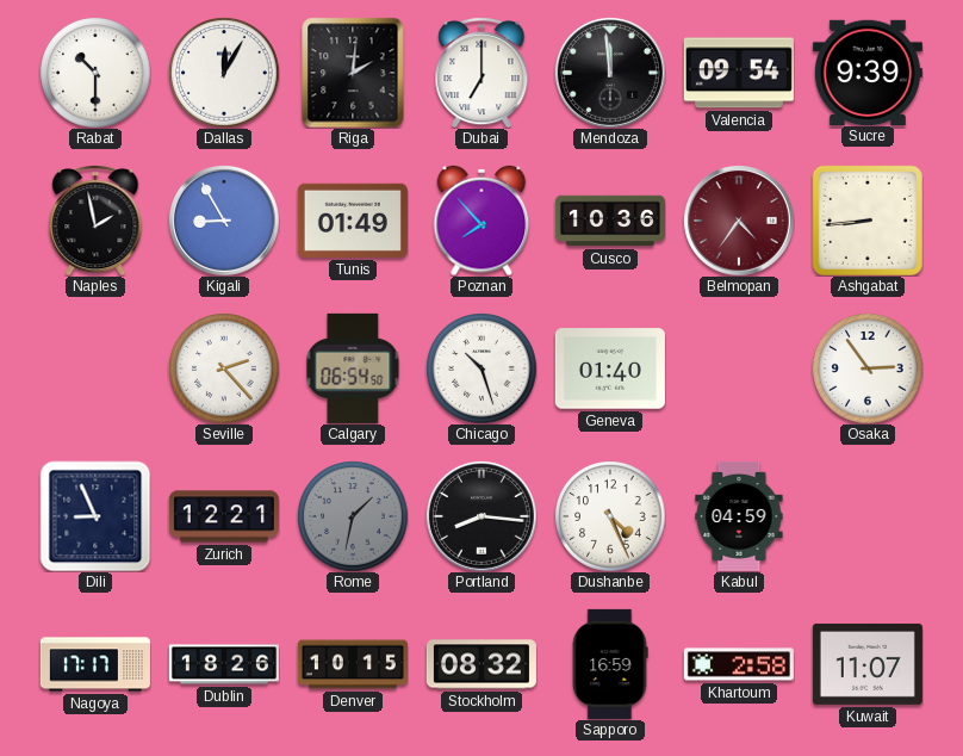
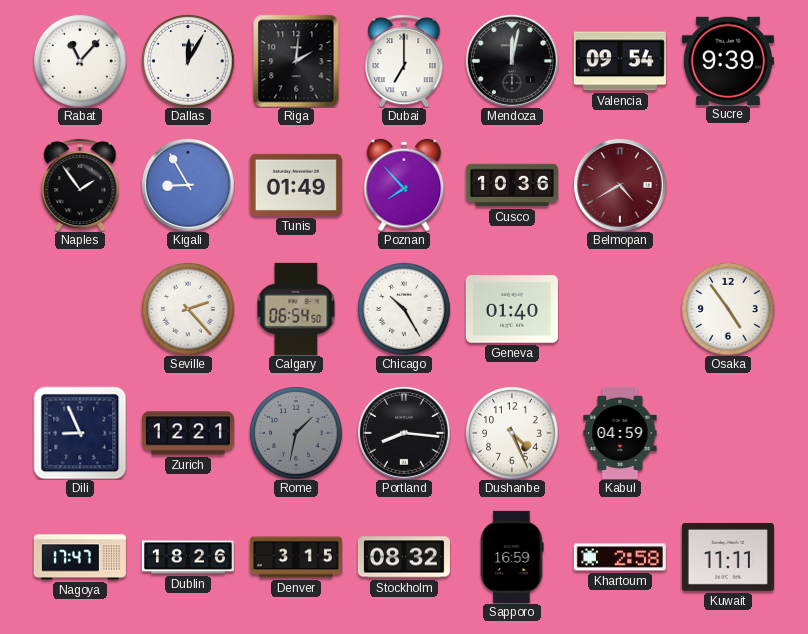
Rabat: 10:30 -> 11:07 (80, 61)
Mendoza: 11:59 -> 12:02 (512, 61)
Naples: 1:58 -> 1:54 (80, 185)
Belmopan: 4:36 -> 4:40 (620, 185)
Ashgabat: 8:44 -> none (868, 221)
Chicago: 10:27 -> 10:25 (404, 309)
Osaka: 2:54 -> 4:54 (728, 309)
Nagoya: 17:17 -> 17:47 (80, 557)
Denver: 10:15 -> 3:15 (296, 557)
Kuwait: 11:07 -> 11:11 (728, 557)
